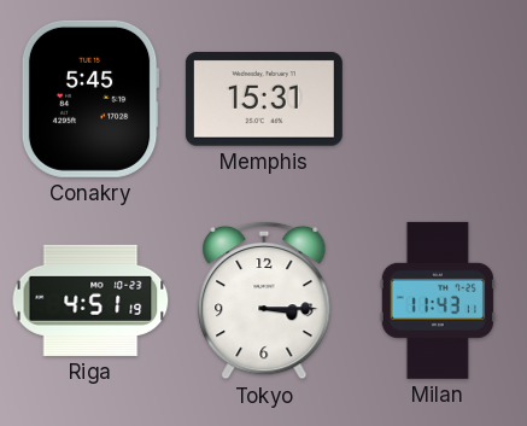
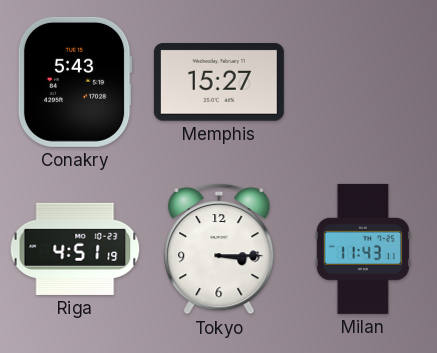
Conakry: 5:45 -> 5:43 (75, 82)
Memphis: 15:31 -> 15:27 (219, 82)
